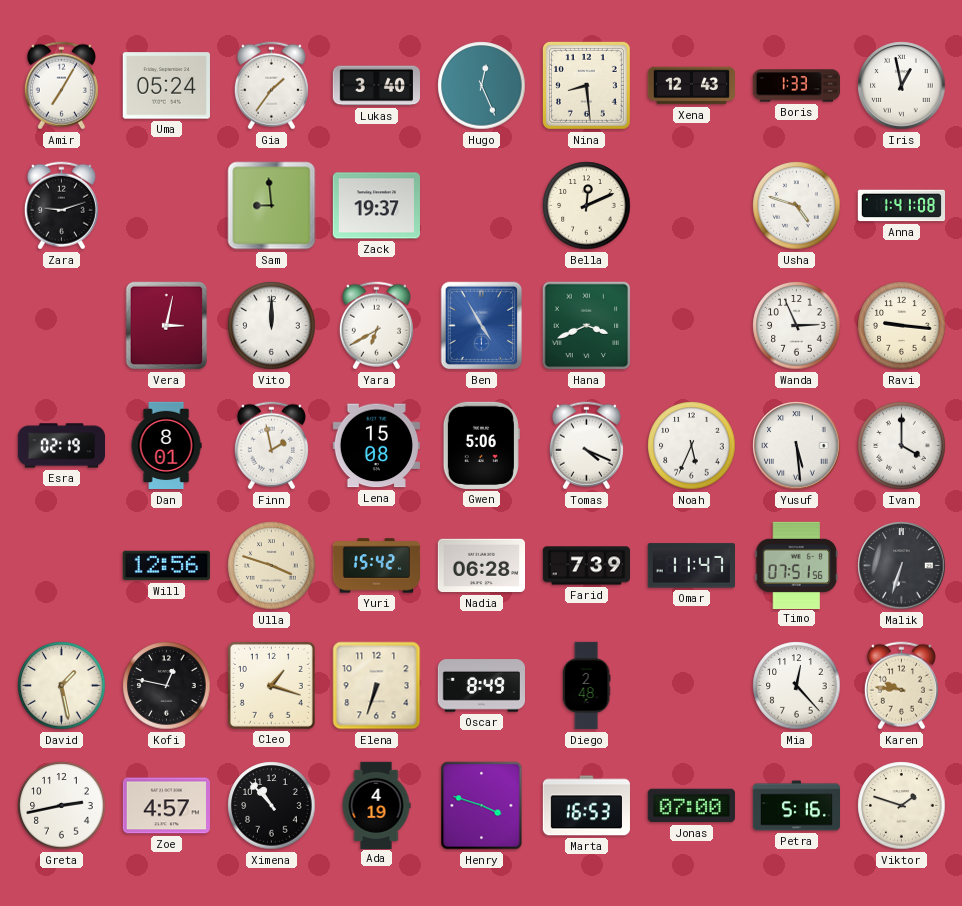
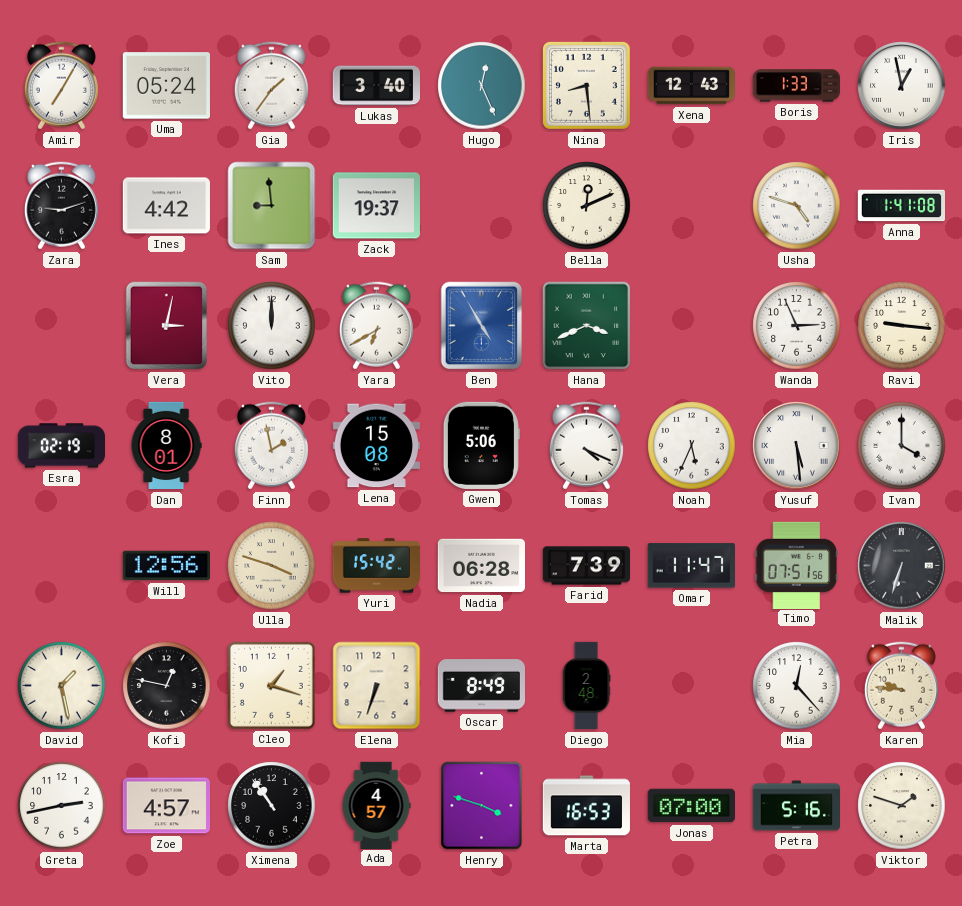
Ines: none -> 4:42 (166, 206)
Ximena: 10:53 -> 10:54 (272, 806)
Ada: 4:19 -> 4:57 (376, 805)
